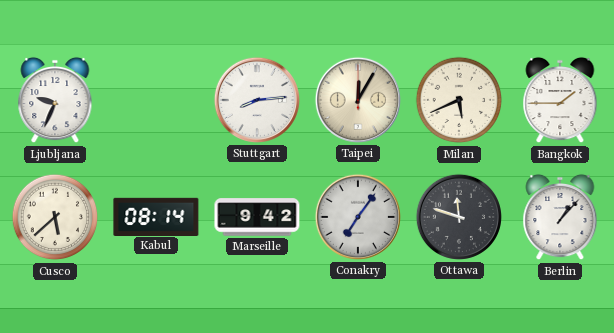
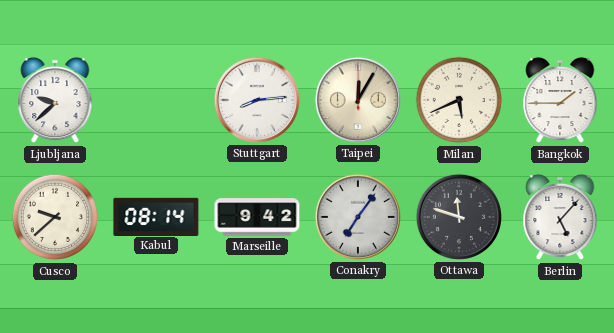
Ljubljana: 9:34 -> 9:38 (55, 100)
Cusco: 5:38 -> 9:38 (55, 217)
Berlin: 1:07 -> 5:07 (560, 217)
